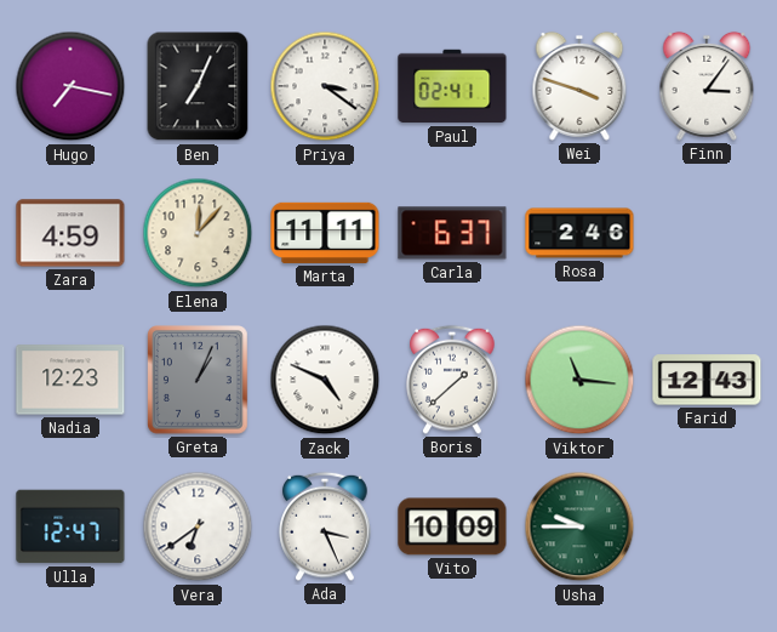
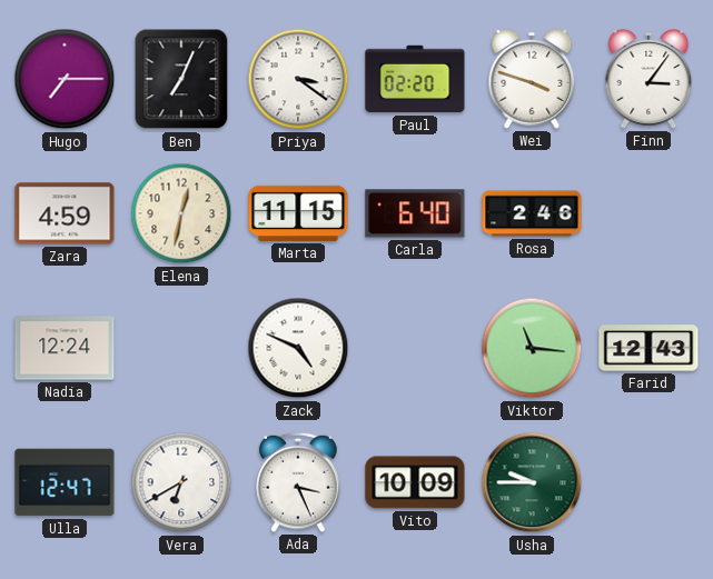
Hugo: 7:17 -> 7:15 (65, 79)
Paul: 02:41 -> 02:20 (415, 79)
Elena: 12:07 -> 12:32 (181, 213)
Marta: 11:11 -> 11:15 (298, 213)
Carla: 6:37 -> 6:40 (415, 213)
Nadia: 12:23 -> 12:24 (65, 348)
Greta: 1:04 -> none (199, 381)
Boris: 1:38 -> none (452, 380)
Vera: 6:39 -> 6:40 (181, 482)
